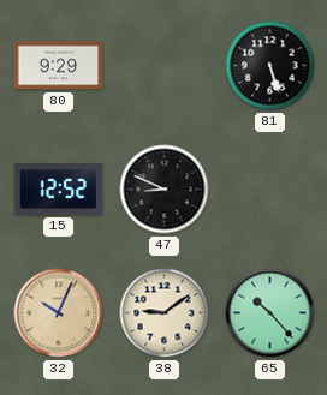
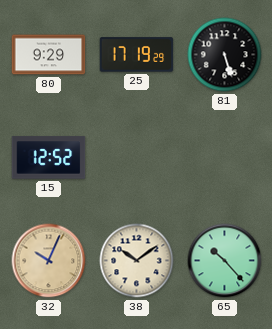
25: none -> 17:19 (137, 55)
47: 8:49 -> none (165, 190)
38: 9:09 -> 10:09 (137, 261)
